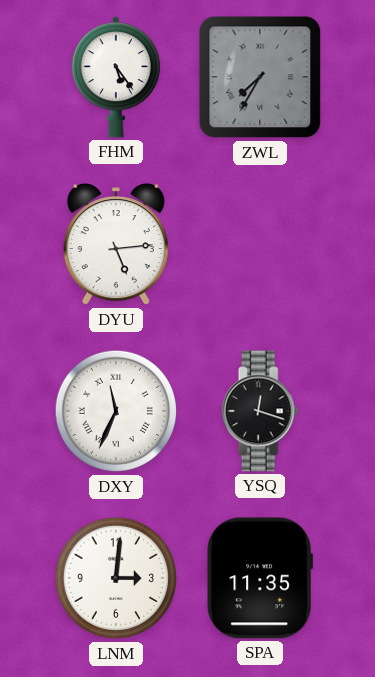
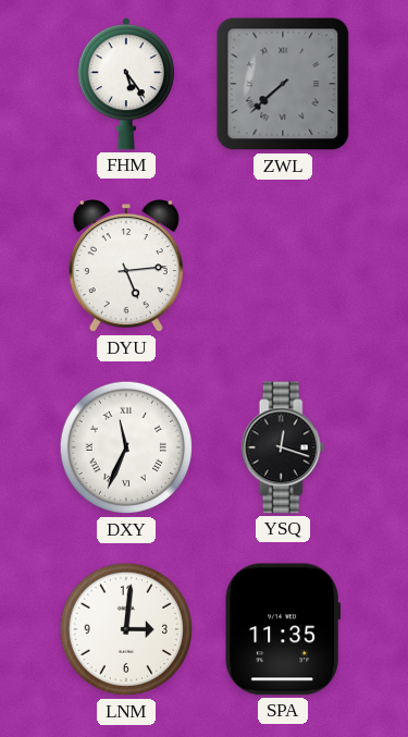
ZWL: 7:35 -> 7:38 (283, 84)
